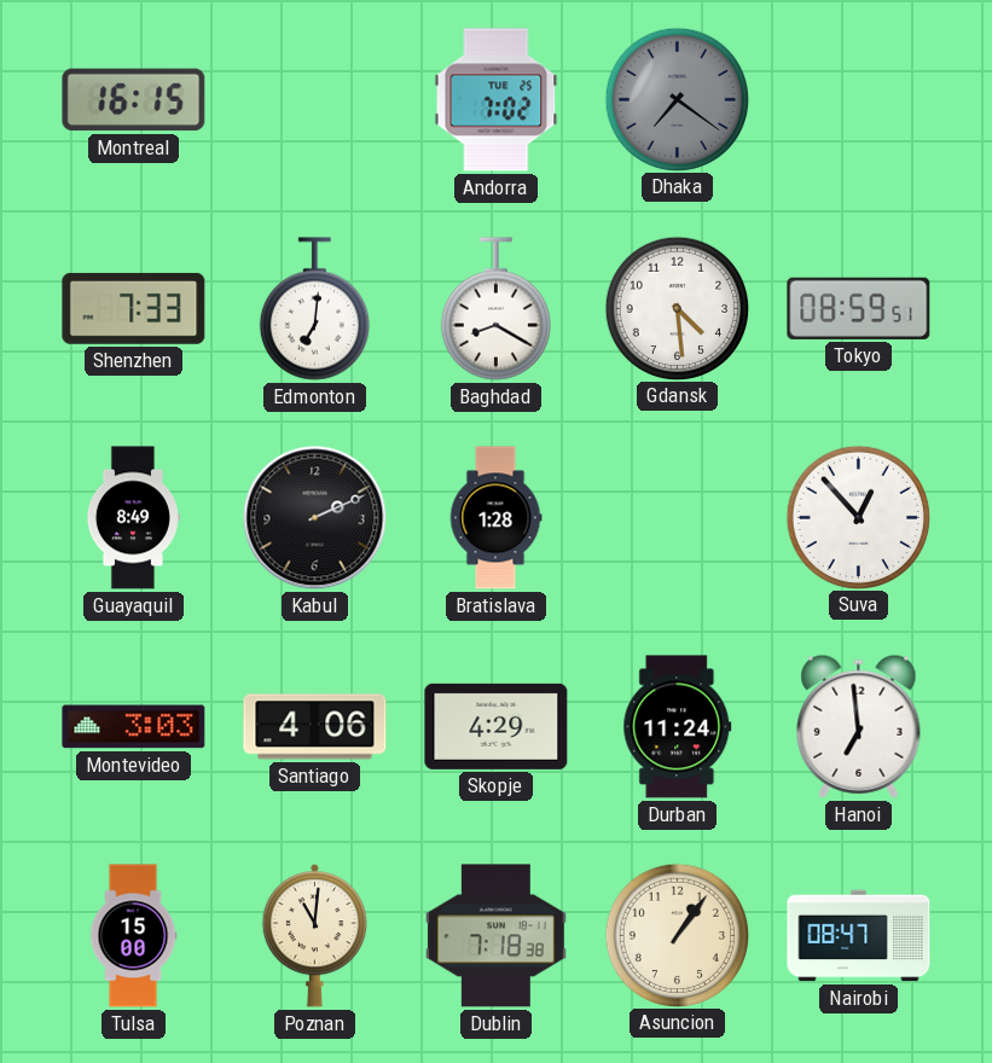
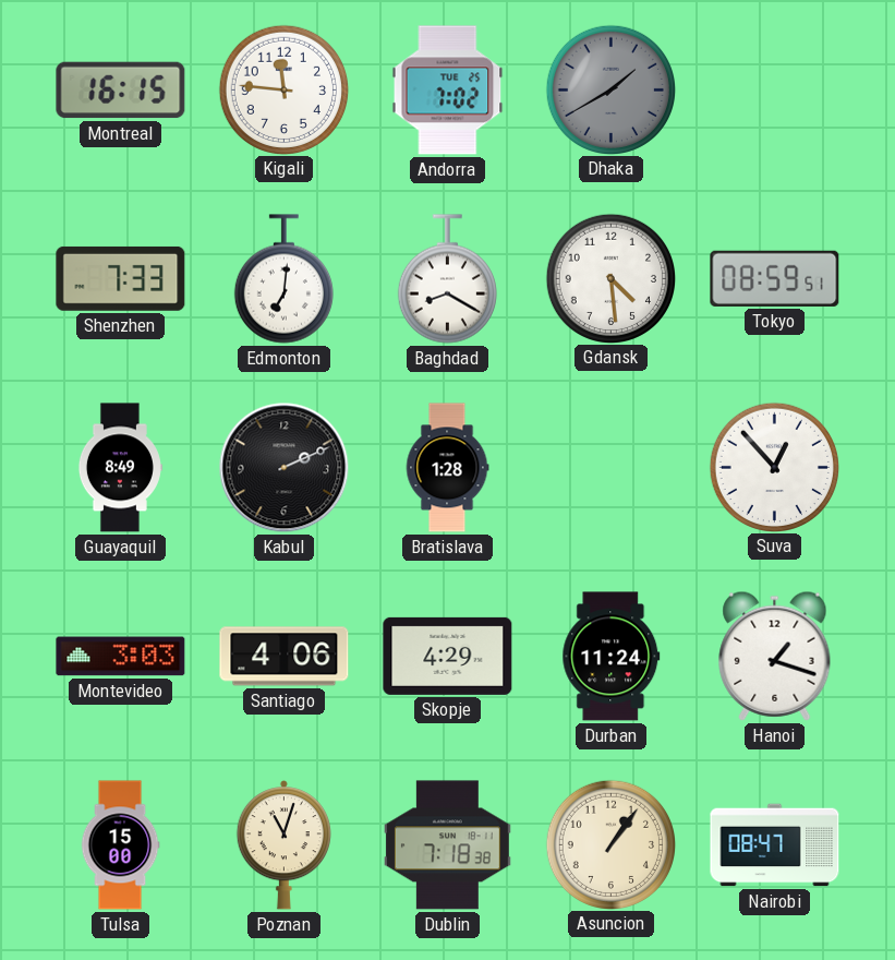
Kigali: none -> 11:46 (283, 89)
Dhaka: 7:21 -> 1:40 (610, 89)
Hanoi: 6:59 -> 1:18 (775, 656)
Poznan: 11:01 -> 11:03 (283, 845)
